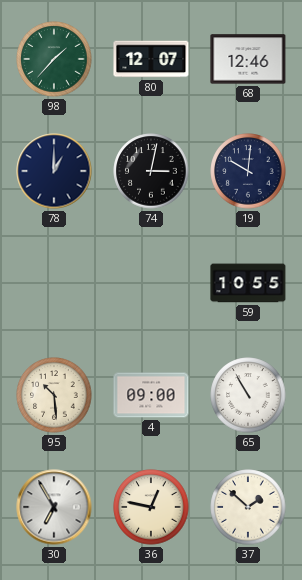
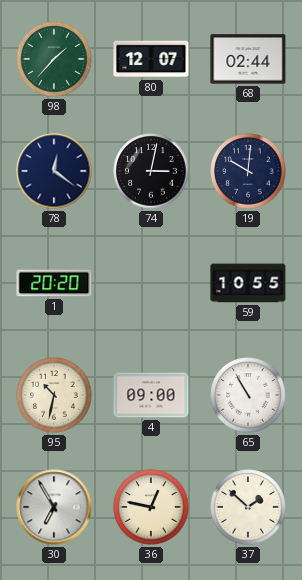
68: 12:46 -> 02:44 (248, 59)
78: 1:00 -> 12:21 (54, 171)
1: none -> 20:20 (54, 283)
95: 10:29 -> 10:32 (54, 395)
